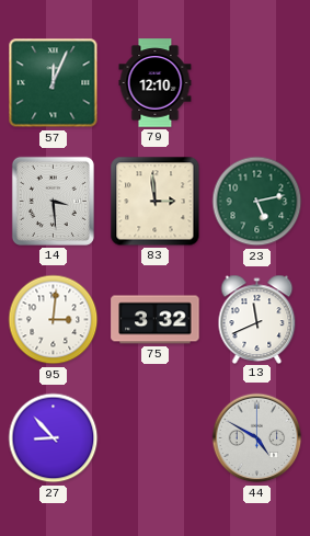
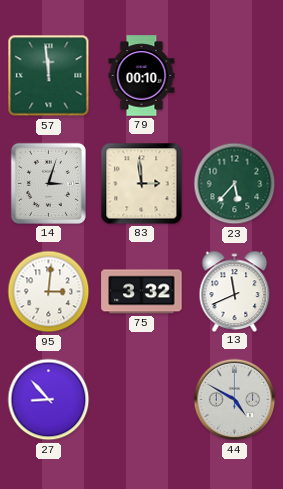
57: 12:04 -> 11:59 (49, 76)
79: 12:10 -> 00:10 (142, 76)
14: 3:29 -> 3:03 (48, 183)
23: 5:13 -> 5:37 (235, 184)
